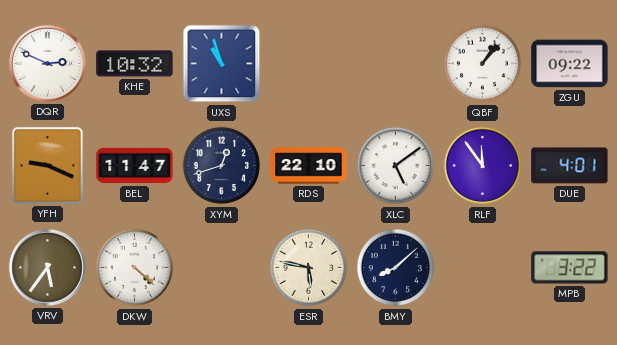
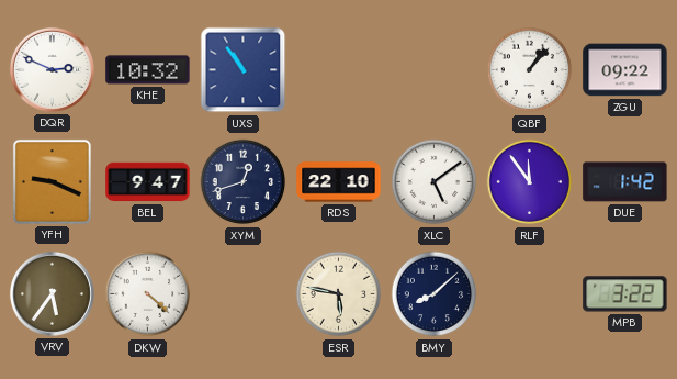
UXS: 10:57 -> 10:54 (244, 70)
BEL: 11:47 -> 9:47 (148, 182)
DUE: 4:01 -> 1:42 (625, 182)
